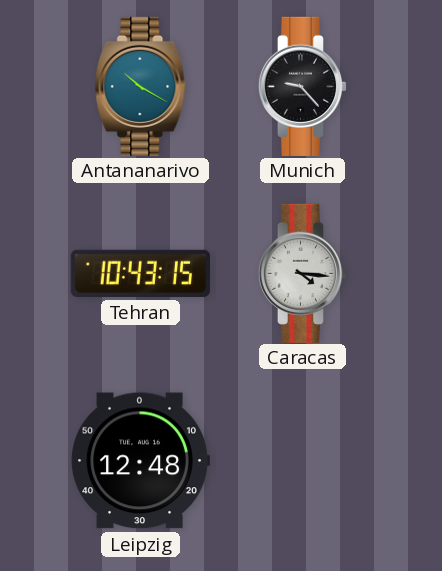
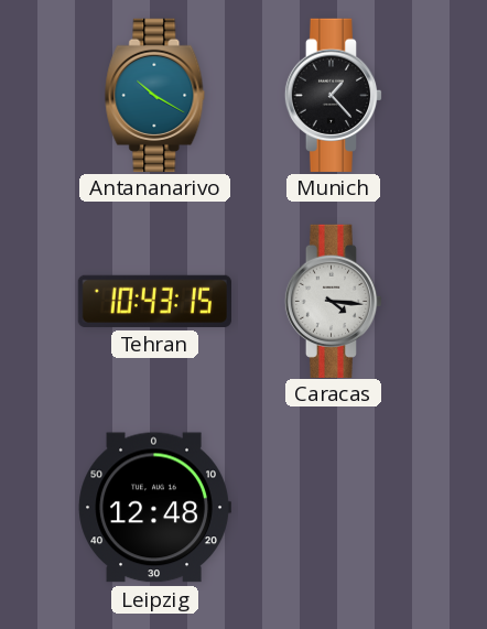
Munich: 9:23 -> 1:23 (334, 95)
